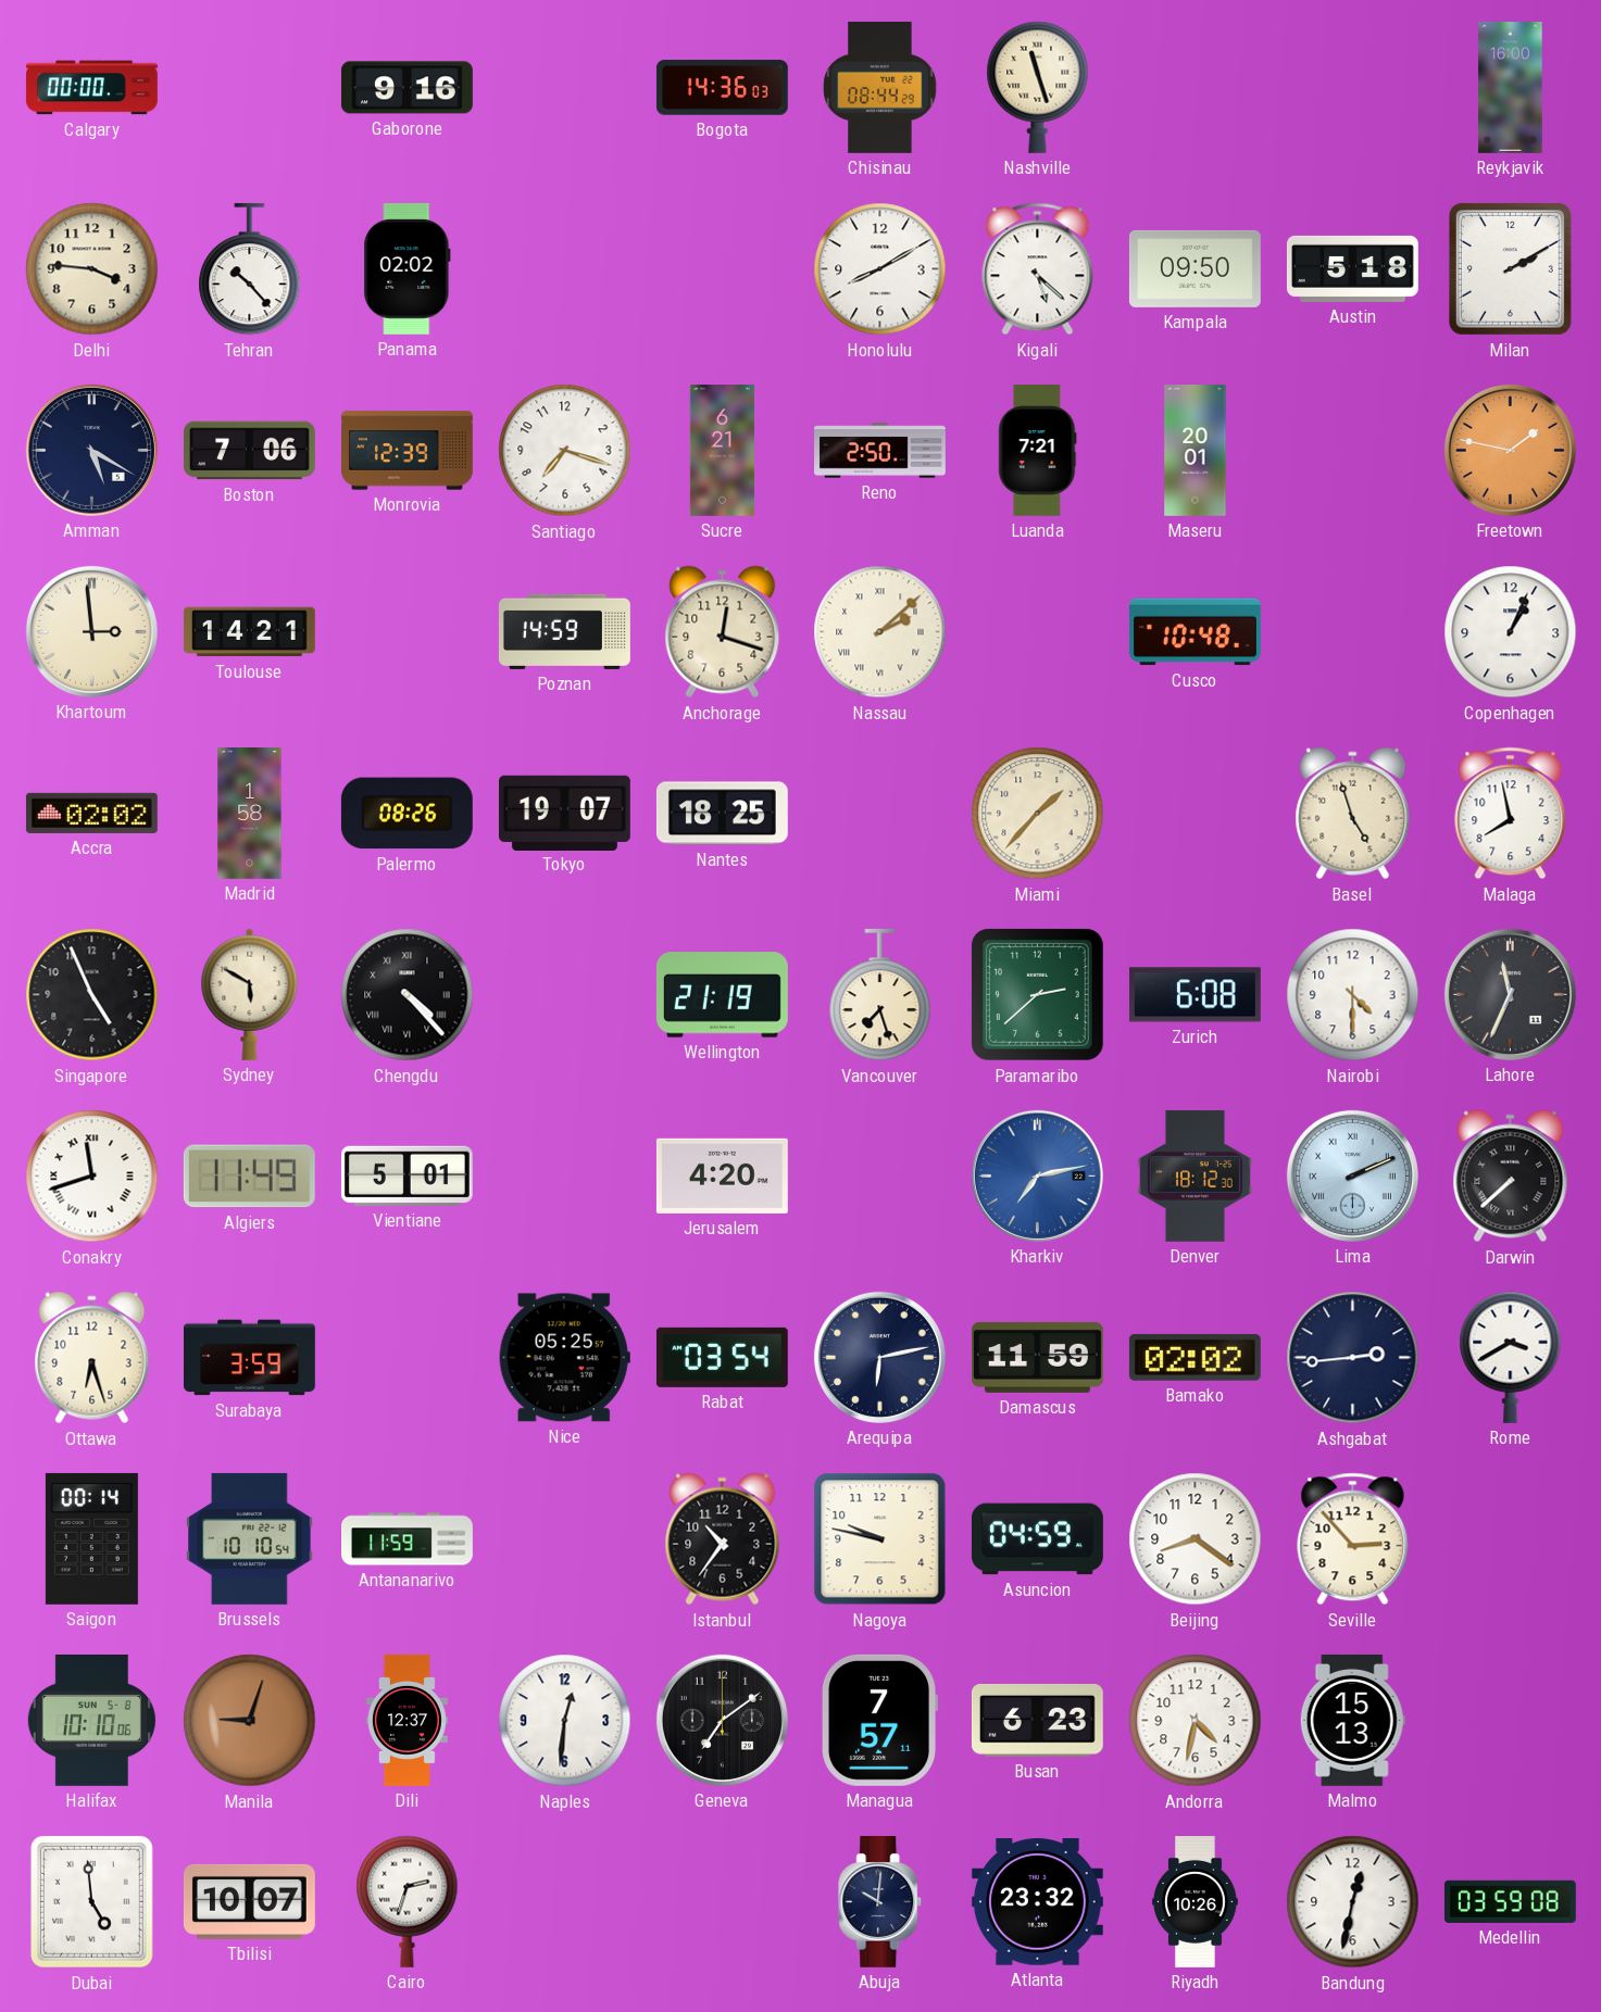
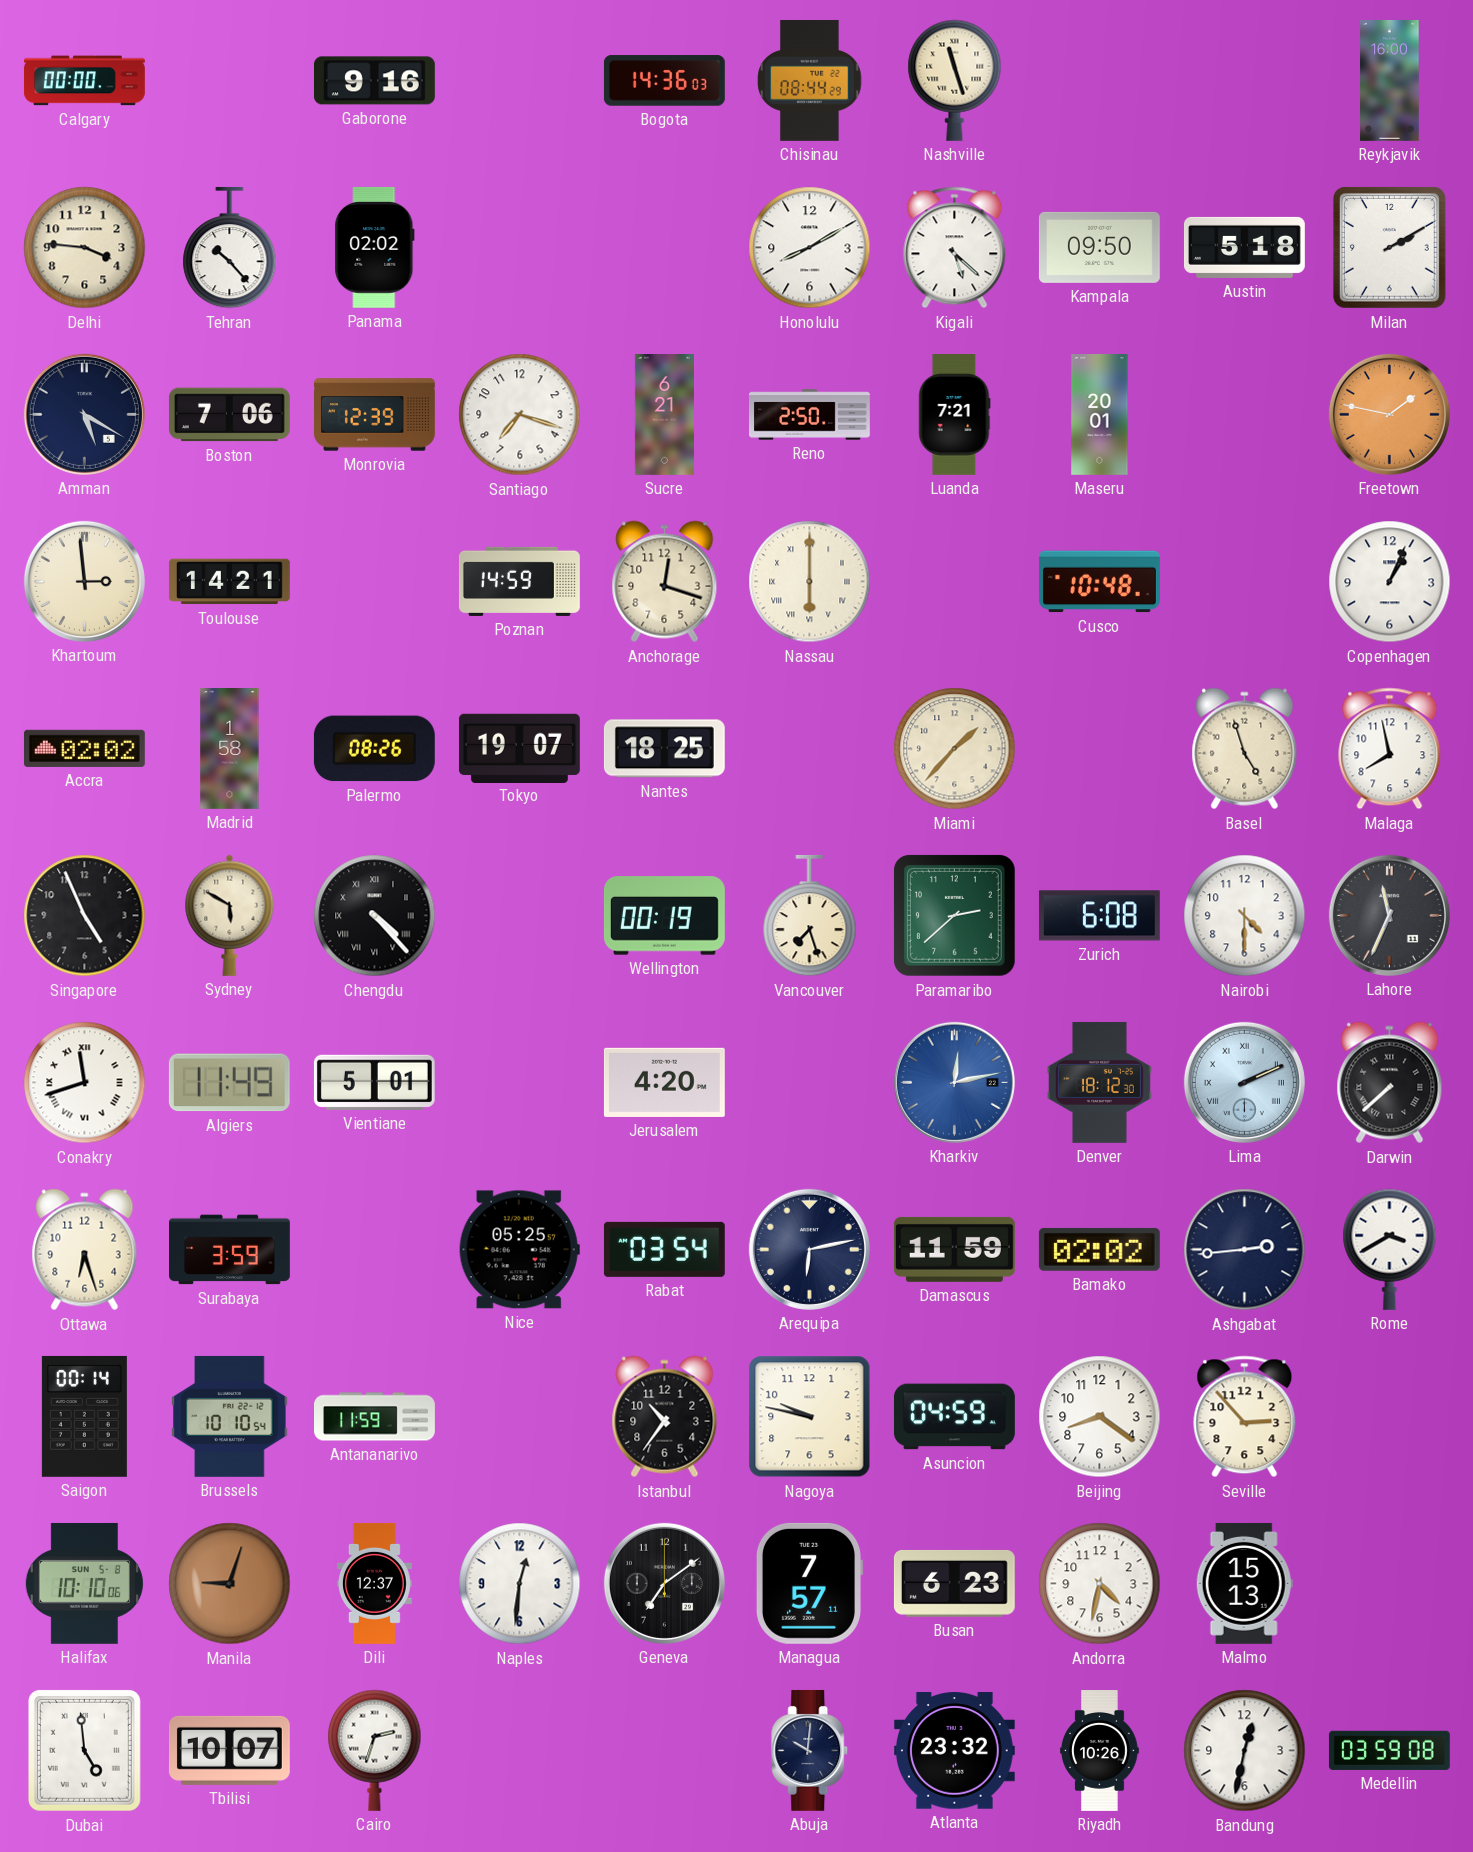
Nassau: 2:08 -> 6:00 (810, 582)
Wellington: 21:19 -> 00:19 (664, 916)
Kharkiv: 7:13 -> 12:13 (954, 1082)
